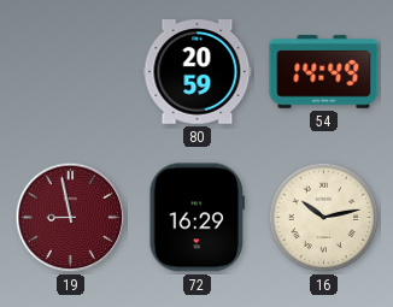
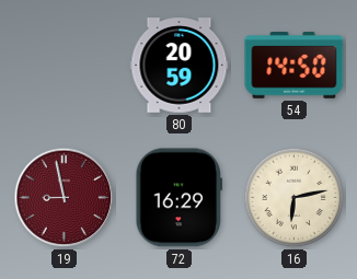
54: 14:49 -> 14:50 (295, 66)
16: 10:13 -> 6:13 (295, 198)
